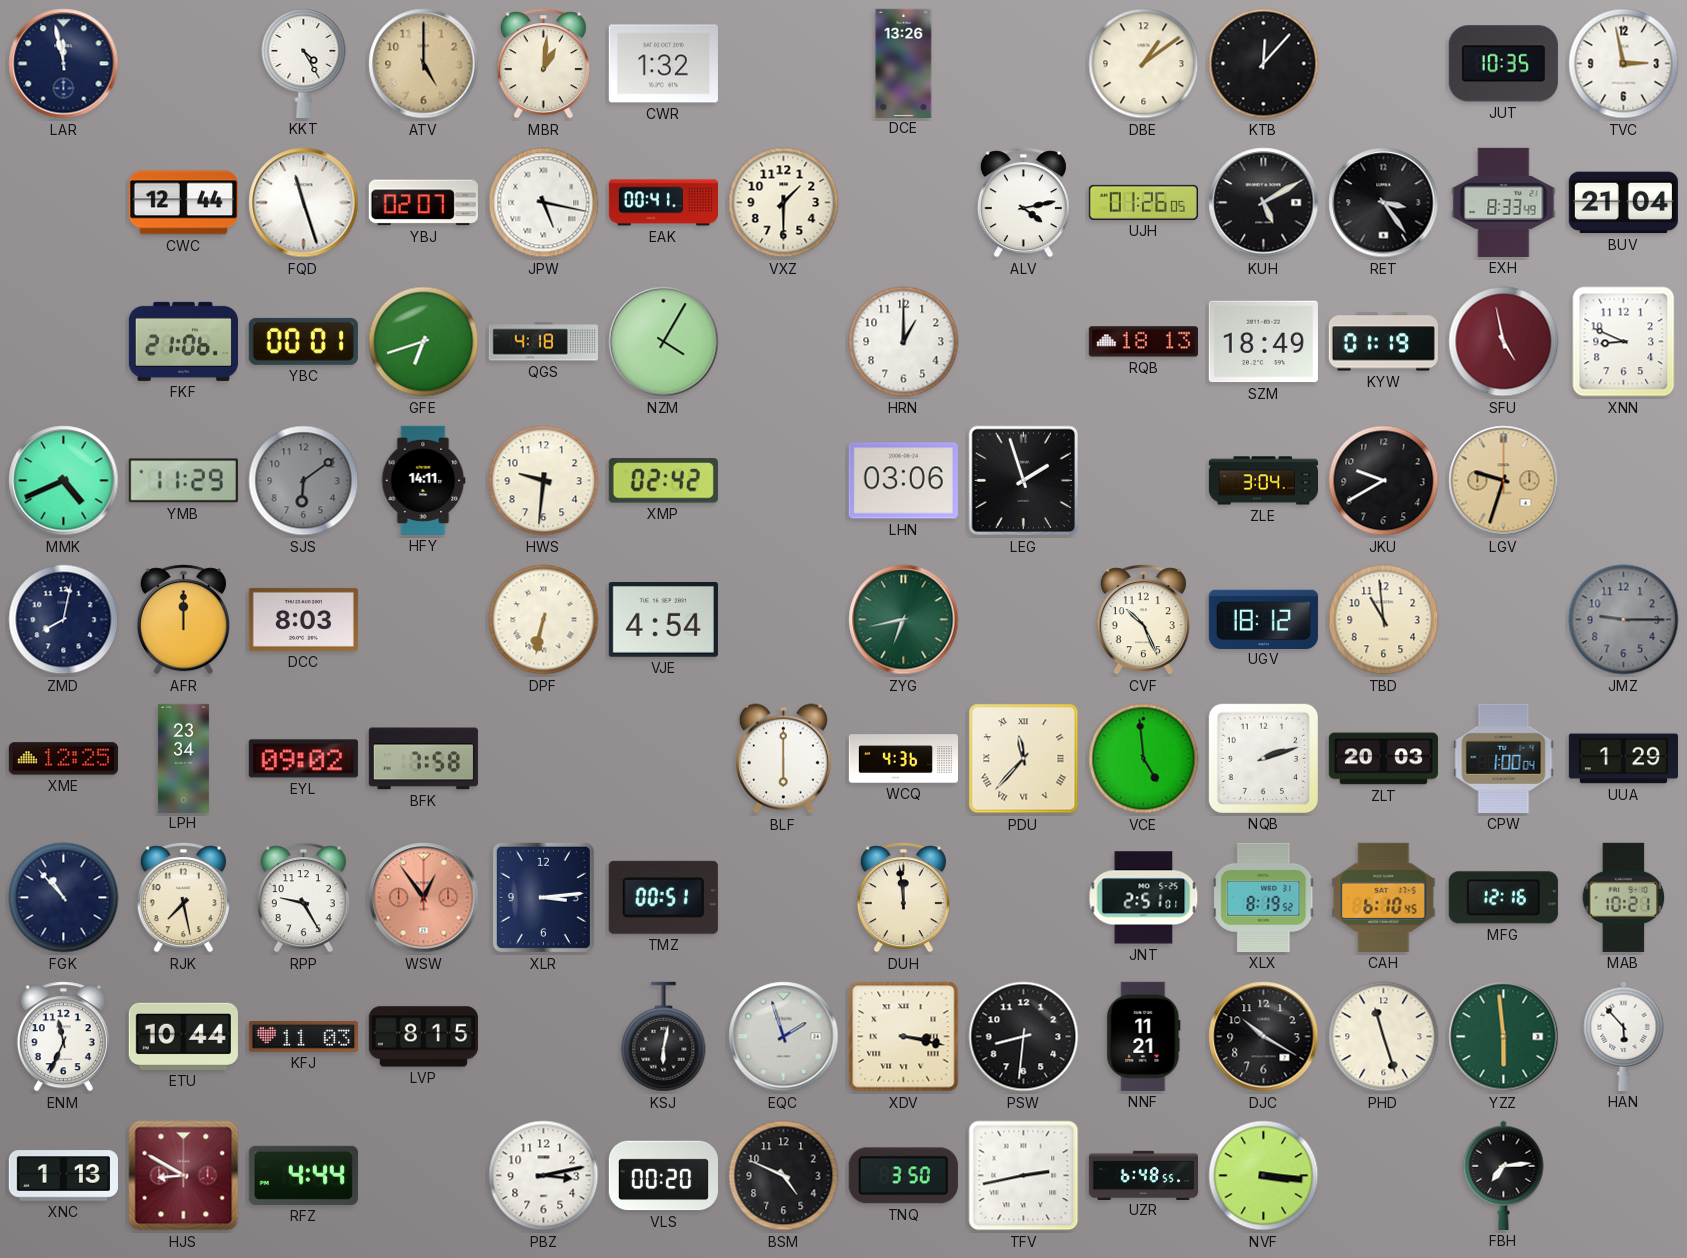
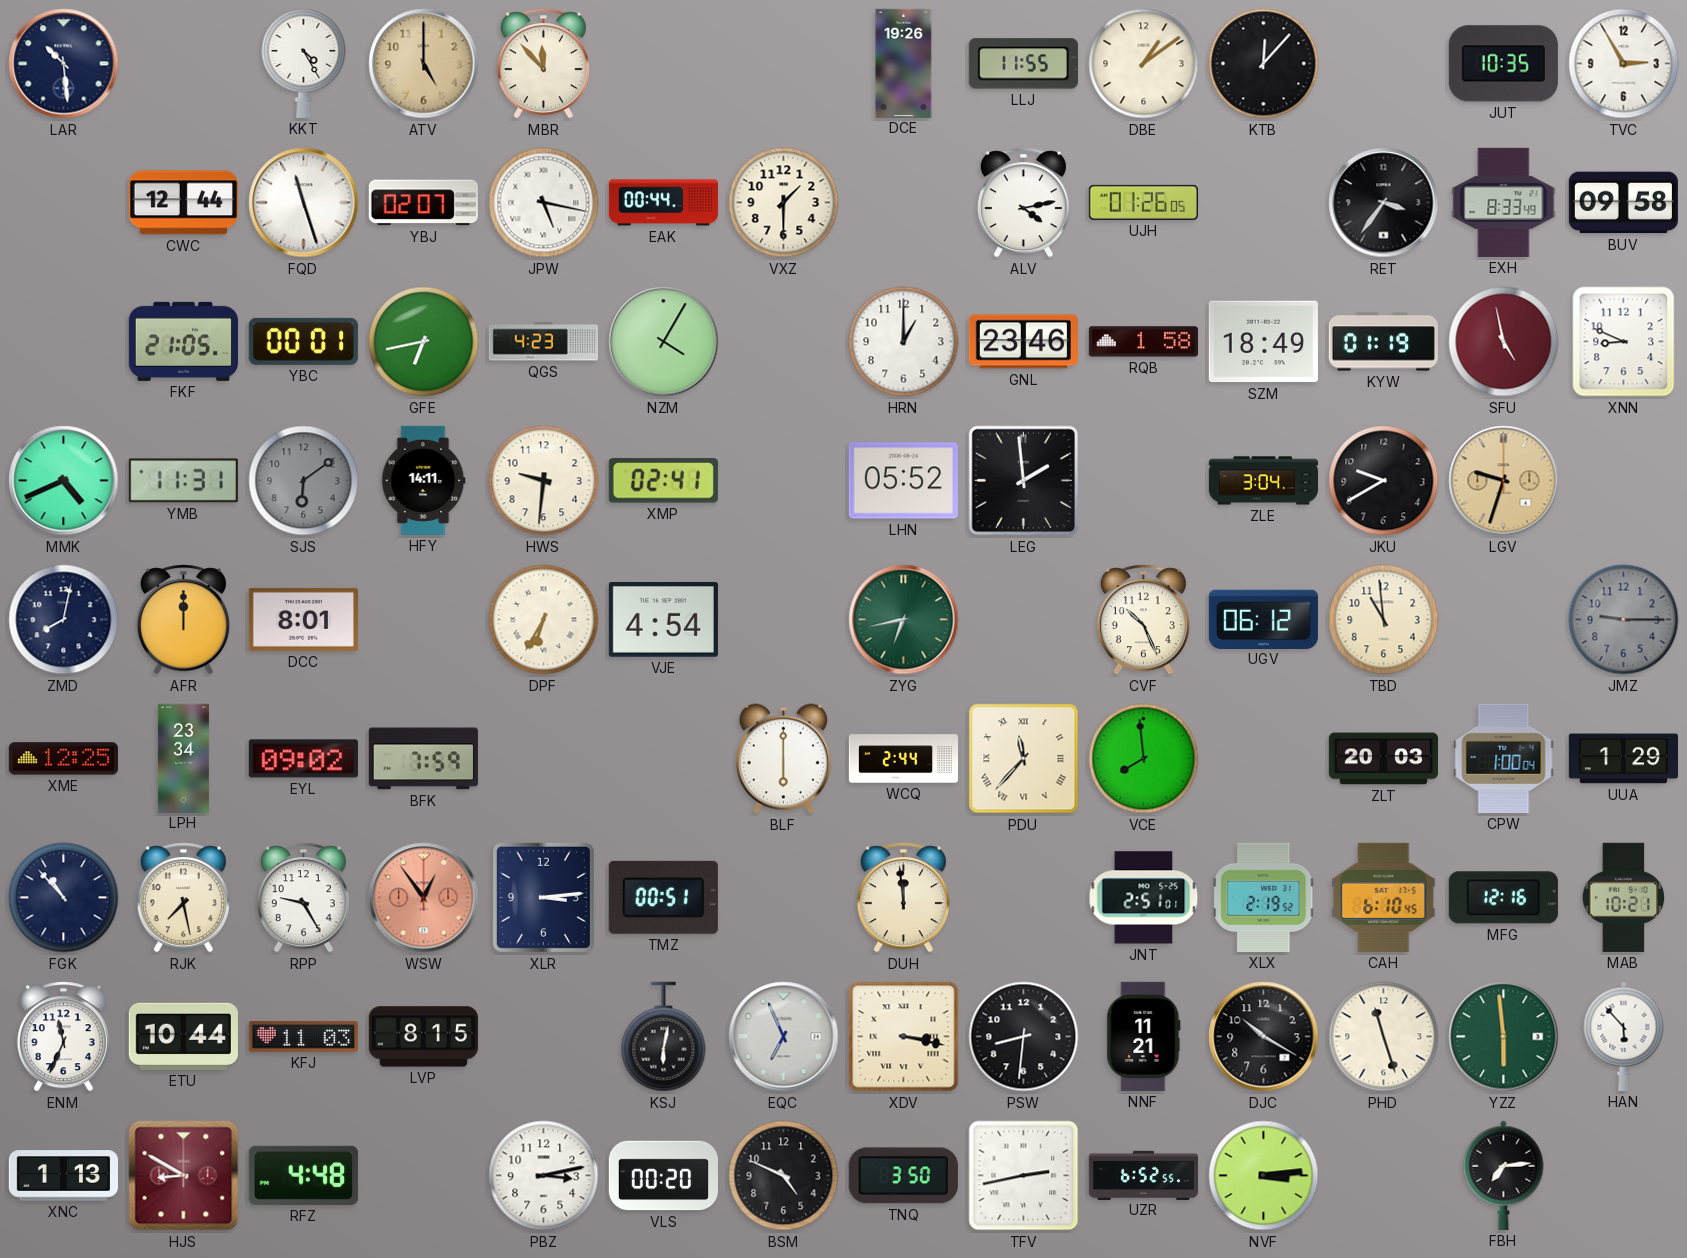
LAR: 11:58 -> 10:29 (64, 64)
MBR: 1:01 -> 11:53 (543, 64)
CWR: 1:32 -> none (663, 64)
DCE: 13:26 -> 19:26 (904, 63)
LLJ: none -> 11:55 (1023, 64)
TVC: 2:58 -> 2:55 (1624, 64)
EAK: 00:41 -> 00:44 (663, 203)
KUH: 5:10 -> none (1264, 203)
RET: 3:24 -> 3:36 (1384, 203)
BUV: 21:04 -> 09:58 (1623, 203)
FKF: 21:06 -> 21:05 (183, 341)
GFE: 6:42 -> 6:43 (424, 342)
QGS: 4:18 -> 4:23 (543, 342)
GNL: none -> 23:46 (1023, 342)
RQB: 18:13 -> 1:58 (1143, 342)
YMB: 11:29 -> 11:31 (183, 481)
XMP: 02:42 -> 02:41 (663, 481)
LHN: 03:06 -> 05:52 (903, 481)
LEG: 1:57 -> 1:59 (1024, 481)
DCC: 8:03 -> 8:01 (303, 619)
DPF: 6:32 -> 6:35 (544, 620)
UGV: 18:12 -> 06:12 (1263, 619)
BFK: 7:58 -> 7:59 (423, 759)
WCQ: 4:36 -> 2:44 (903, 759)
VCE: 4:59 -> 7:59 (1144, 759)
NQB: 2:12 -> none (1263, 758)
XLX: 8:19 -> 2:19 (1264, 897)
EQC: 1:57 -> 6:56 (784, 1037)
RFZ: 4:44 -> 4:48 (303, 1175)
UZR: 6:48 -> 6:52 (1143, 1175)
NVF: 3:16 -> 3:14 (1264, 1176)
